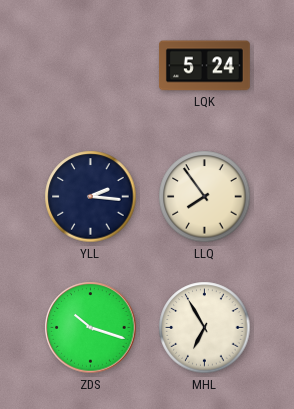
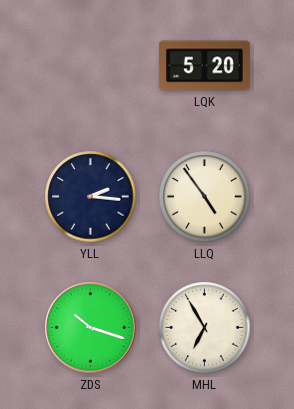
LQK: 5:24 -> 5:20 (204, 66)
LLQ: 7:54 -> 4:54 (205, 197)
